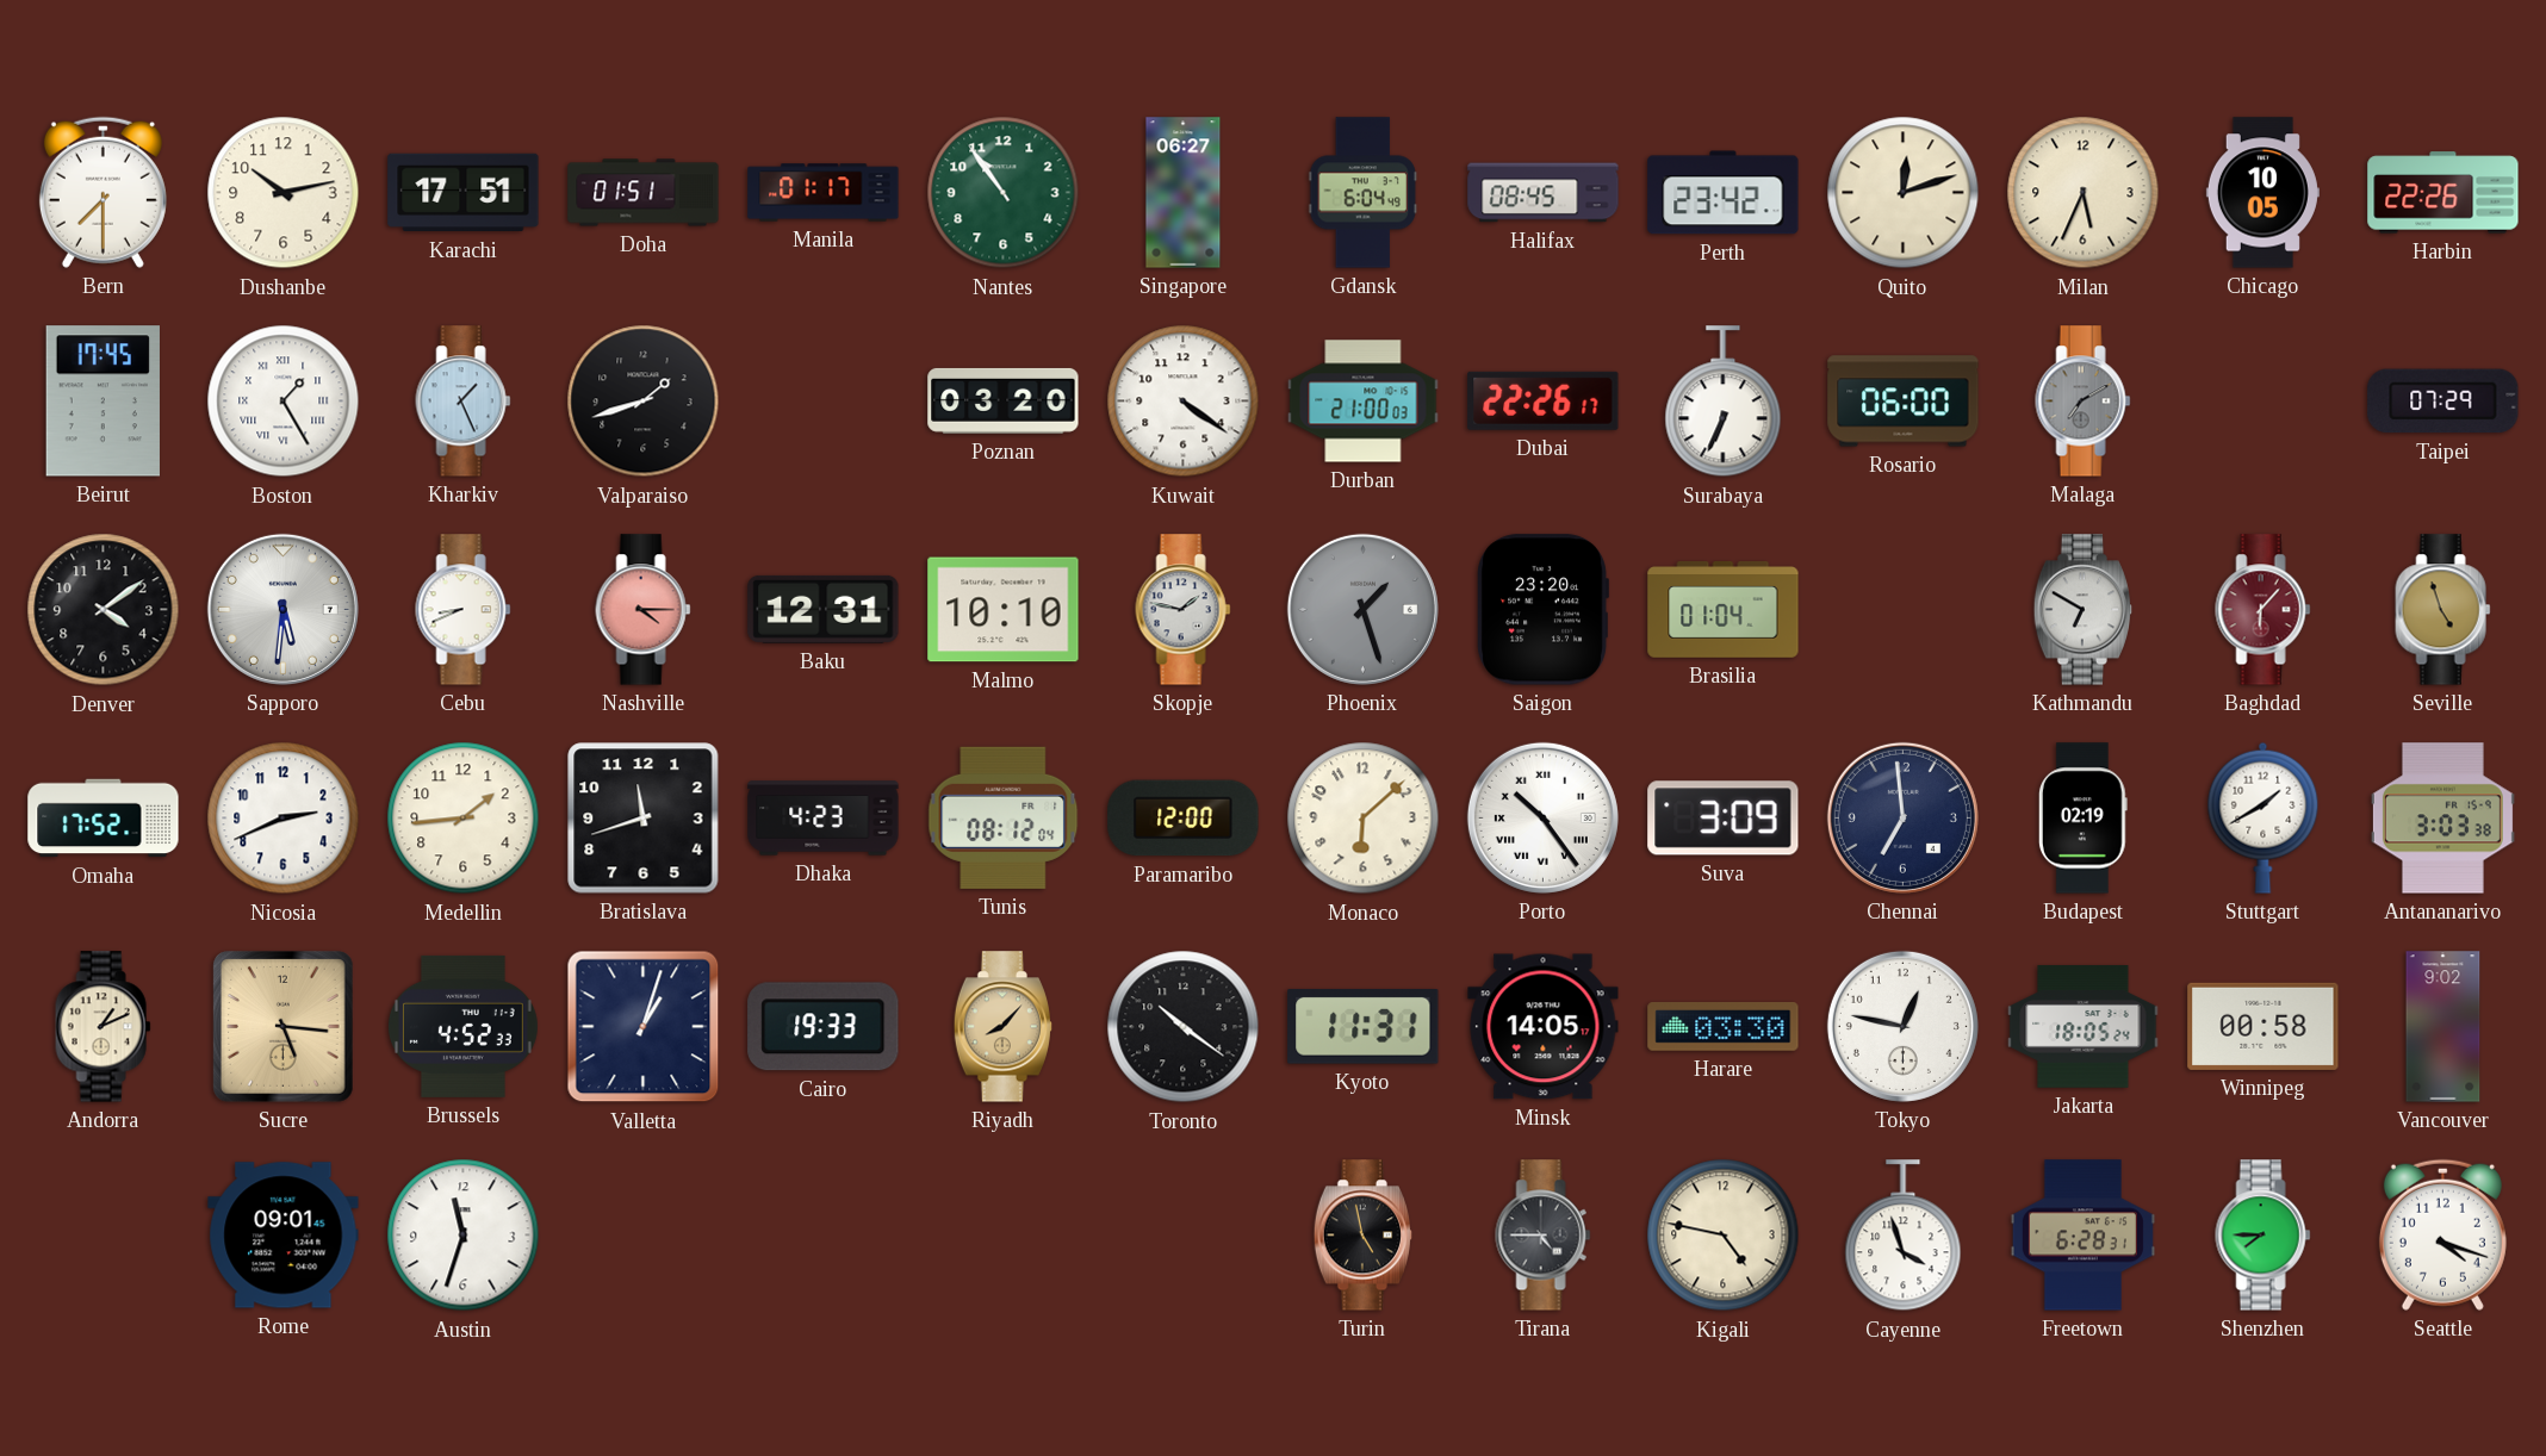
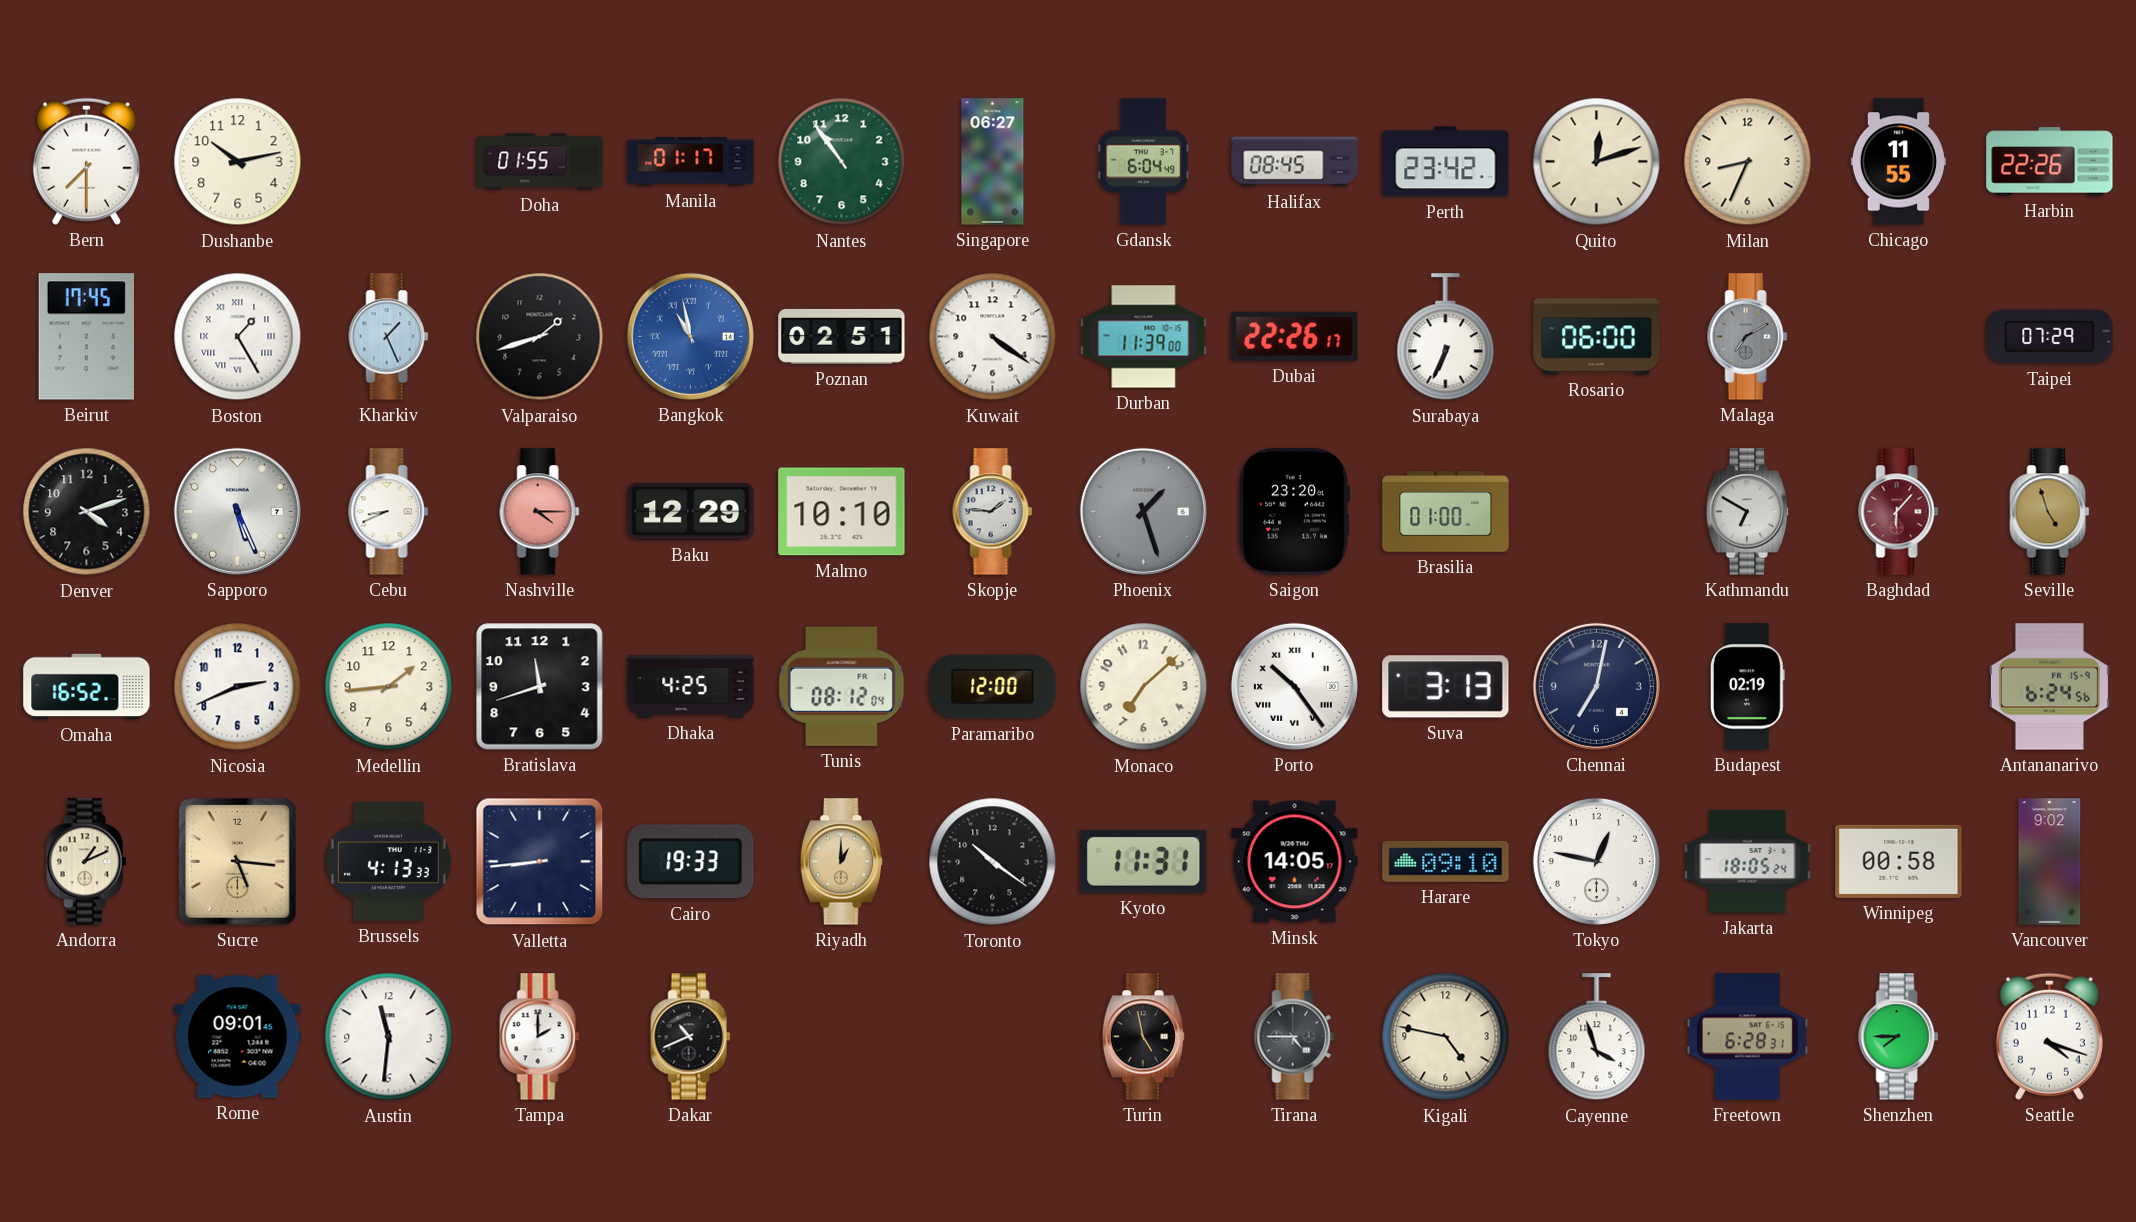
Karachi: 17:51 -> none (464, 193)
Doha: 01:51 -> 01:55 (540, 162)
Milan: 5:34 -> 8:34 (1748, 162)
Chicago: 10:05 -> 11:55 (1898, 162)
Bangkok: none -> 10:58 (690, 336)
Poznan: 03:20 -> 02:51 (842, 336)
Durban: 21:00 -> 11:39 (1144, 337)
Denver: 4:09 -> 4:12 (87, 512)
Sapporo: 5:31 -> 5:26 (237, 511)
Baku: 12:31 -> 12:29 (691, 511)
Skopje: 1:47 -> 1:46 (993, 512)
Brasilia: 01:04 -> 01:00 (1446, 512)
Omaha: 17:52 -> 16:52 (87, 687)
Dhaka: 4:23 -> 4:25 (691, 687)
Monaco: 6:08 -> 7:08 (1144, 687)
Suva: 3:09 -> 3:13 (1446, 687)
Chennai: 6:59 -> 7:02 (1596, 686)
Stuttgart: 1:40 -> none (2264, 817)
Antananarivo: 3:03 -> 6:24 (2049, 687)
Brussels: 4:52 -> 4:13 (388, 861)
Valletta: 1:03 -> 8:44 (540, 862)
Riyadh: 8:07 -> 1:00 (841, 862)
Harare: 03:30 -> 09:10 (1446, 862)
Austin: 11:33 -> 11:31 (389, 1037)
Tampa: none -> 2:00 (540, 1037)
Dakar: none -> 10:41 (691, 1037)
